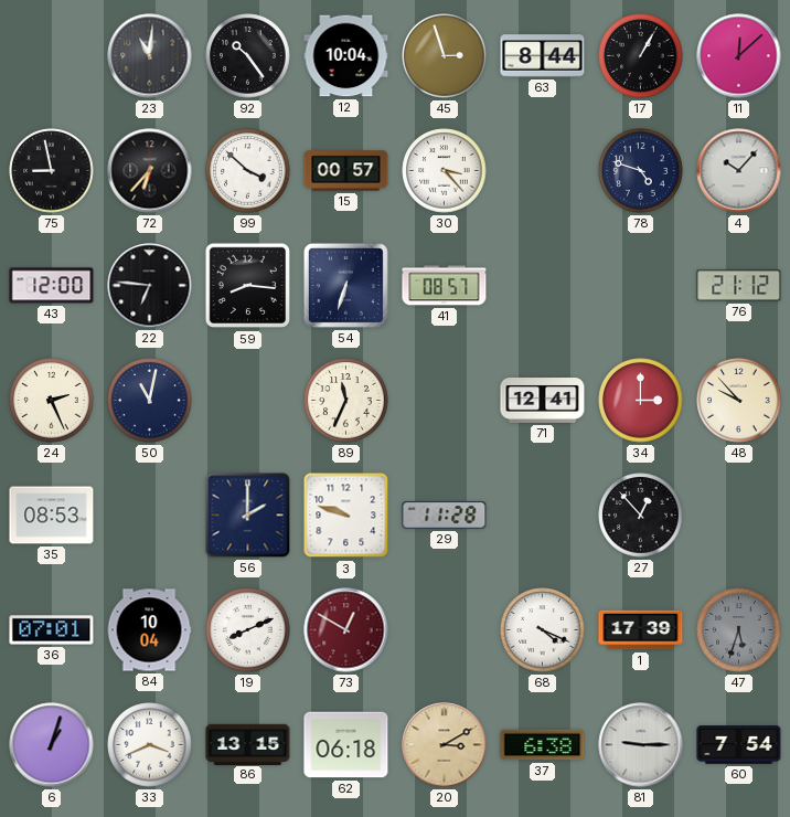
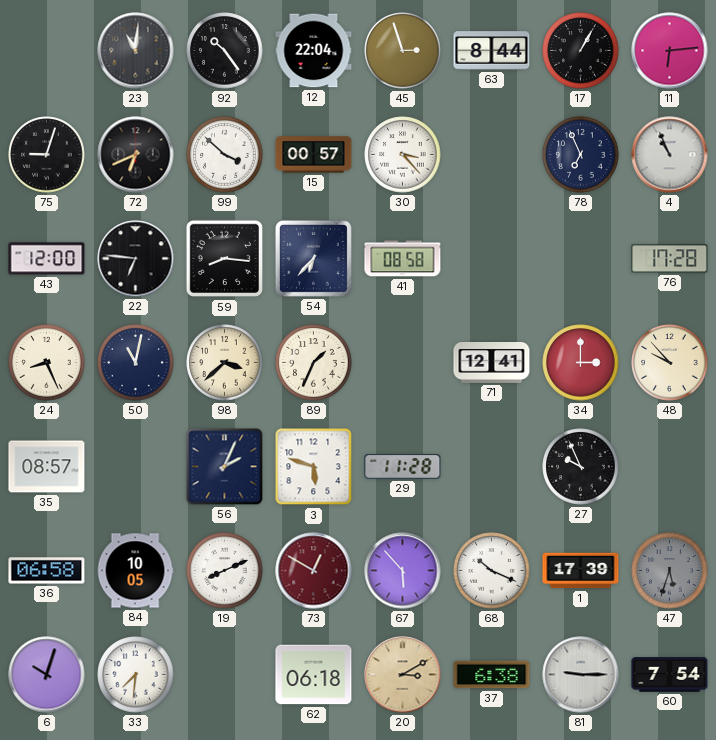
12: 10:04 -> 22:04 (314, 51)
11: 12:08 -> 6:14 (670, 51)
75: 8:58 -> 9:03 (47, 155)
72: 6:37 -> 6:41 (136, 155)
78: 4:48 -> 6:56 (581, 155)
4: 10:07 -> 10:56 (670, 155)
54: 6:33 -> 6:37 (313, 258)
41: 08:57 -> 08:58 (403, 259)
76: 21:12 -> 17:28 (670, 259)
24: 2:26 -> 8:26 (47, 363)
98: none -> 3:38 (225, 363)
89: 11:34 -> 1:34 (314, 363)
35: 08:53 -> 08:57 (47, 467)
56: 2:00 -> 2:04 (225, 467)
3: 9:48 -> 5:48 (314, 467)
27: 12:53 -> 9:56 (581, 467)
36: 07:01 -> 06:58 (47, 571)
84: 10:04 -> 10:05 (135, 571)
67: none -> 5:53 (403, 571)
68: 4:19 -> 10:19 (492, 571)
6: 1:03 -> 10:03 (47, 675)
33: 3:41 -> 7:31 (136, 675)
86: 13:15 -> none (248, 744)
